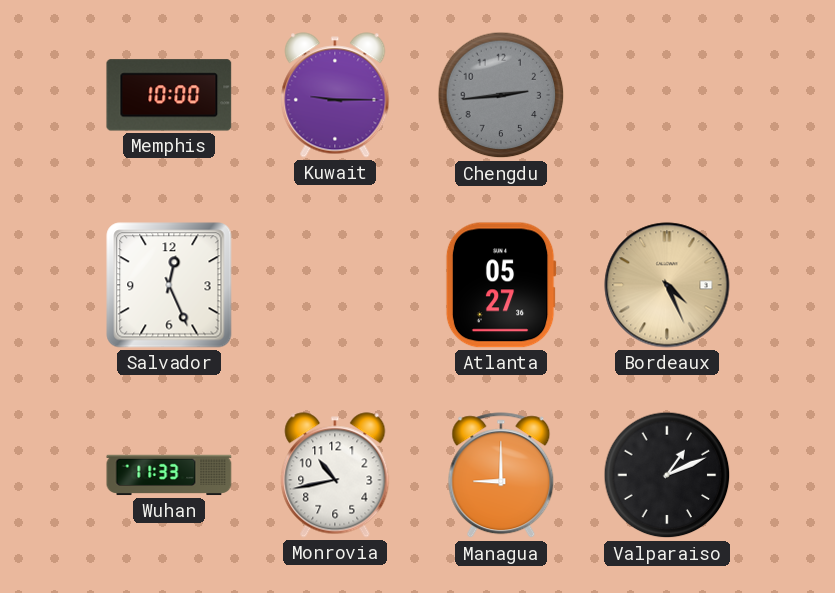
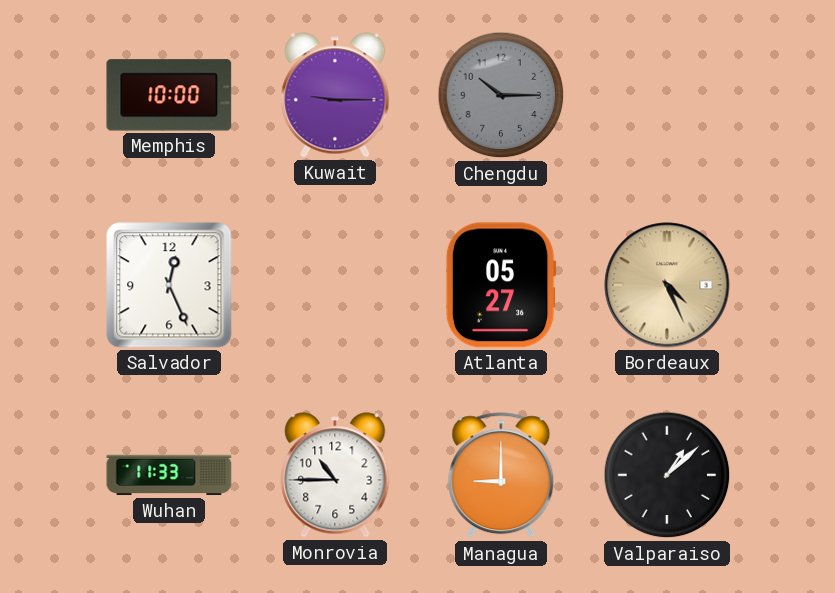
Chengdu: 2:44 -> 10:15 (501, 95)
Monrovia: 10:43 -> 10:45 (335, 475)
Valparaiso: 1:11 -> 1:08 (667, 475)
